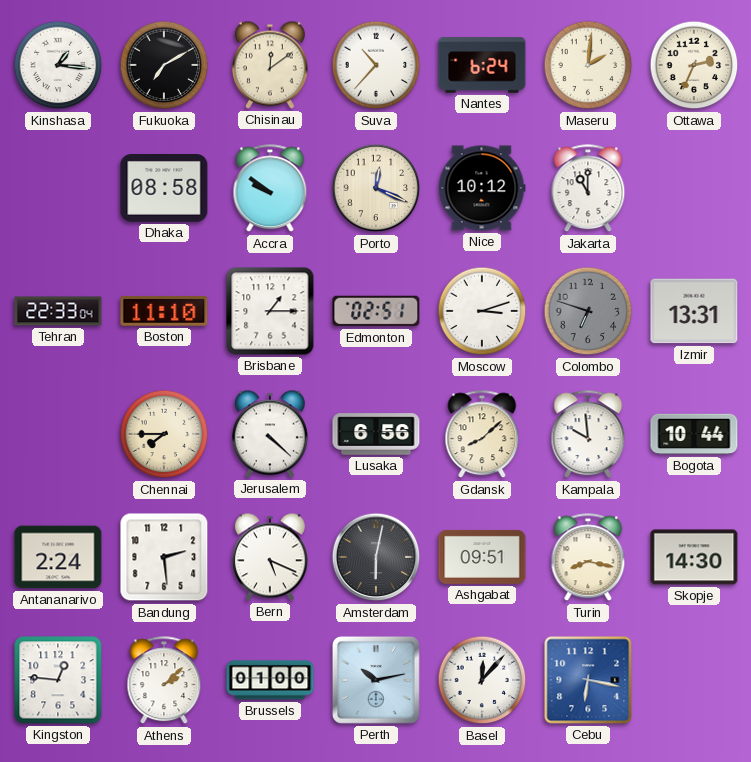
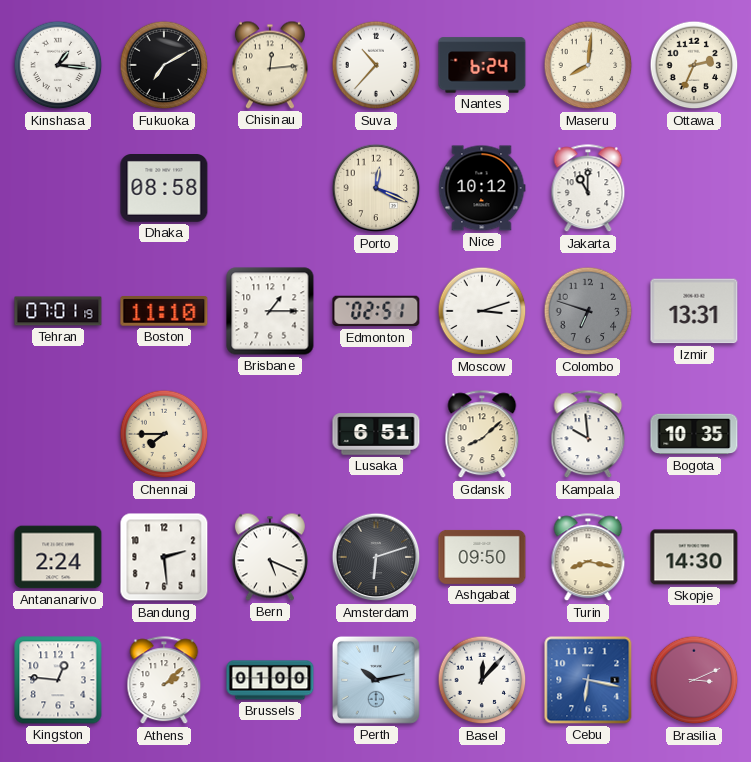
Chisinau: 12:09 -> 12:14 (270, 65)
Maseru: 2:01 -> 8:01 (588, 65)
Accra: 9:51 -> none (270, 189)
Tehran: 22:33 -> 07:01 (58, 311)
Jerusalem: 4:22 -> none (270, 434)
Lusaka: 6:56 -> 6:51 (376, 434)
Bogota: 10:44 -> 10:35 (694, 434)
Amsterdam: 6:02 -> 6:12 (376, 557)
Ashgabat: 09:51 -> 09:50 (482, 557)
Brasilia: none -> 3:11 (694, 680)
